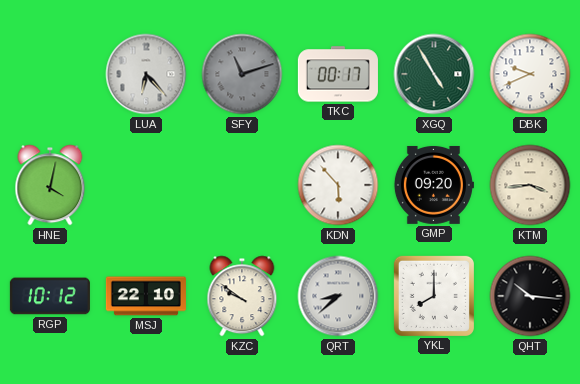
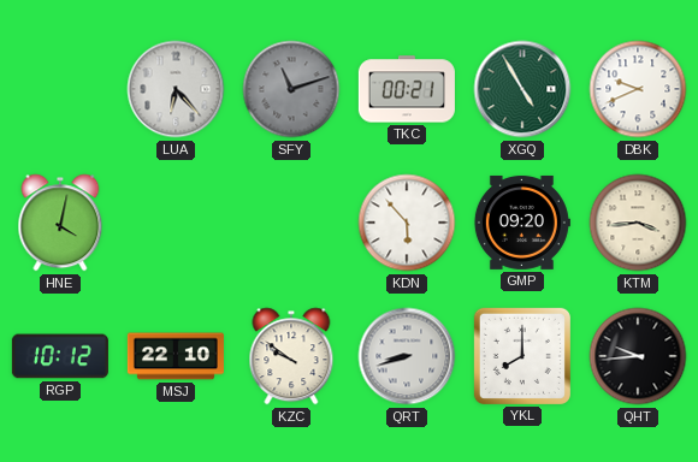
TKC: 00:17 -> 00:21 (407, 89)
QRT: 8:38 -> 8:42 (407, 356)
QHT: 10:16 -> 9:44 (638, 356)
